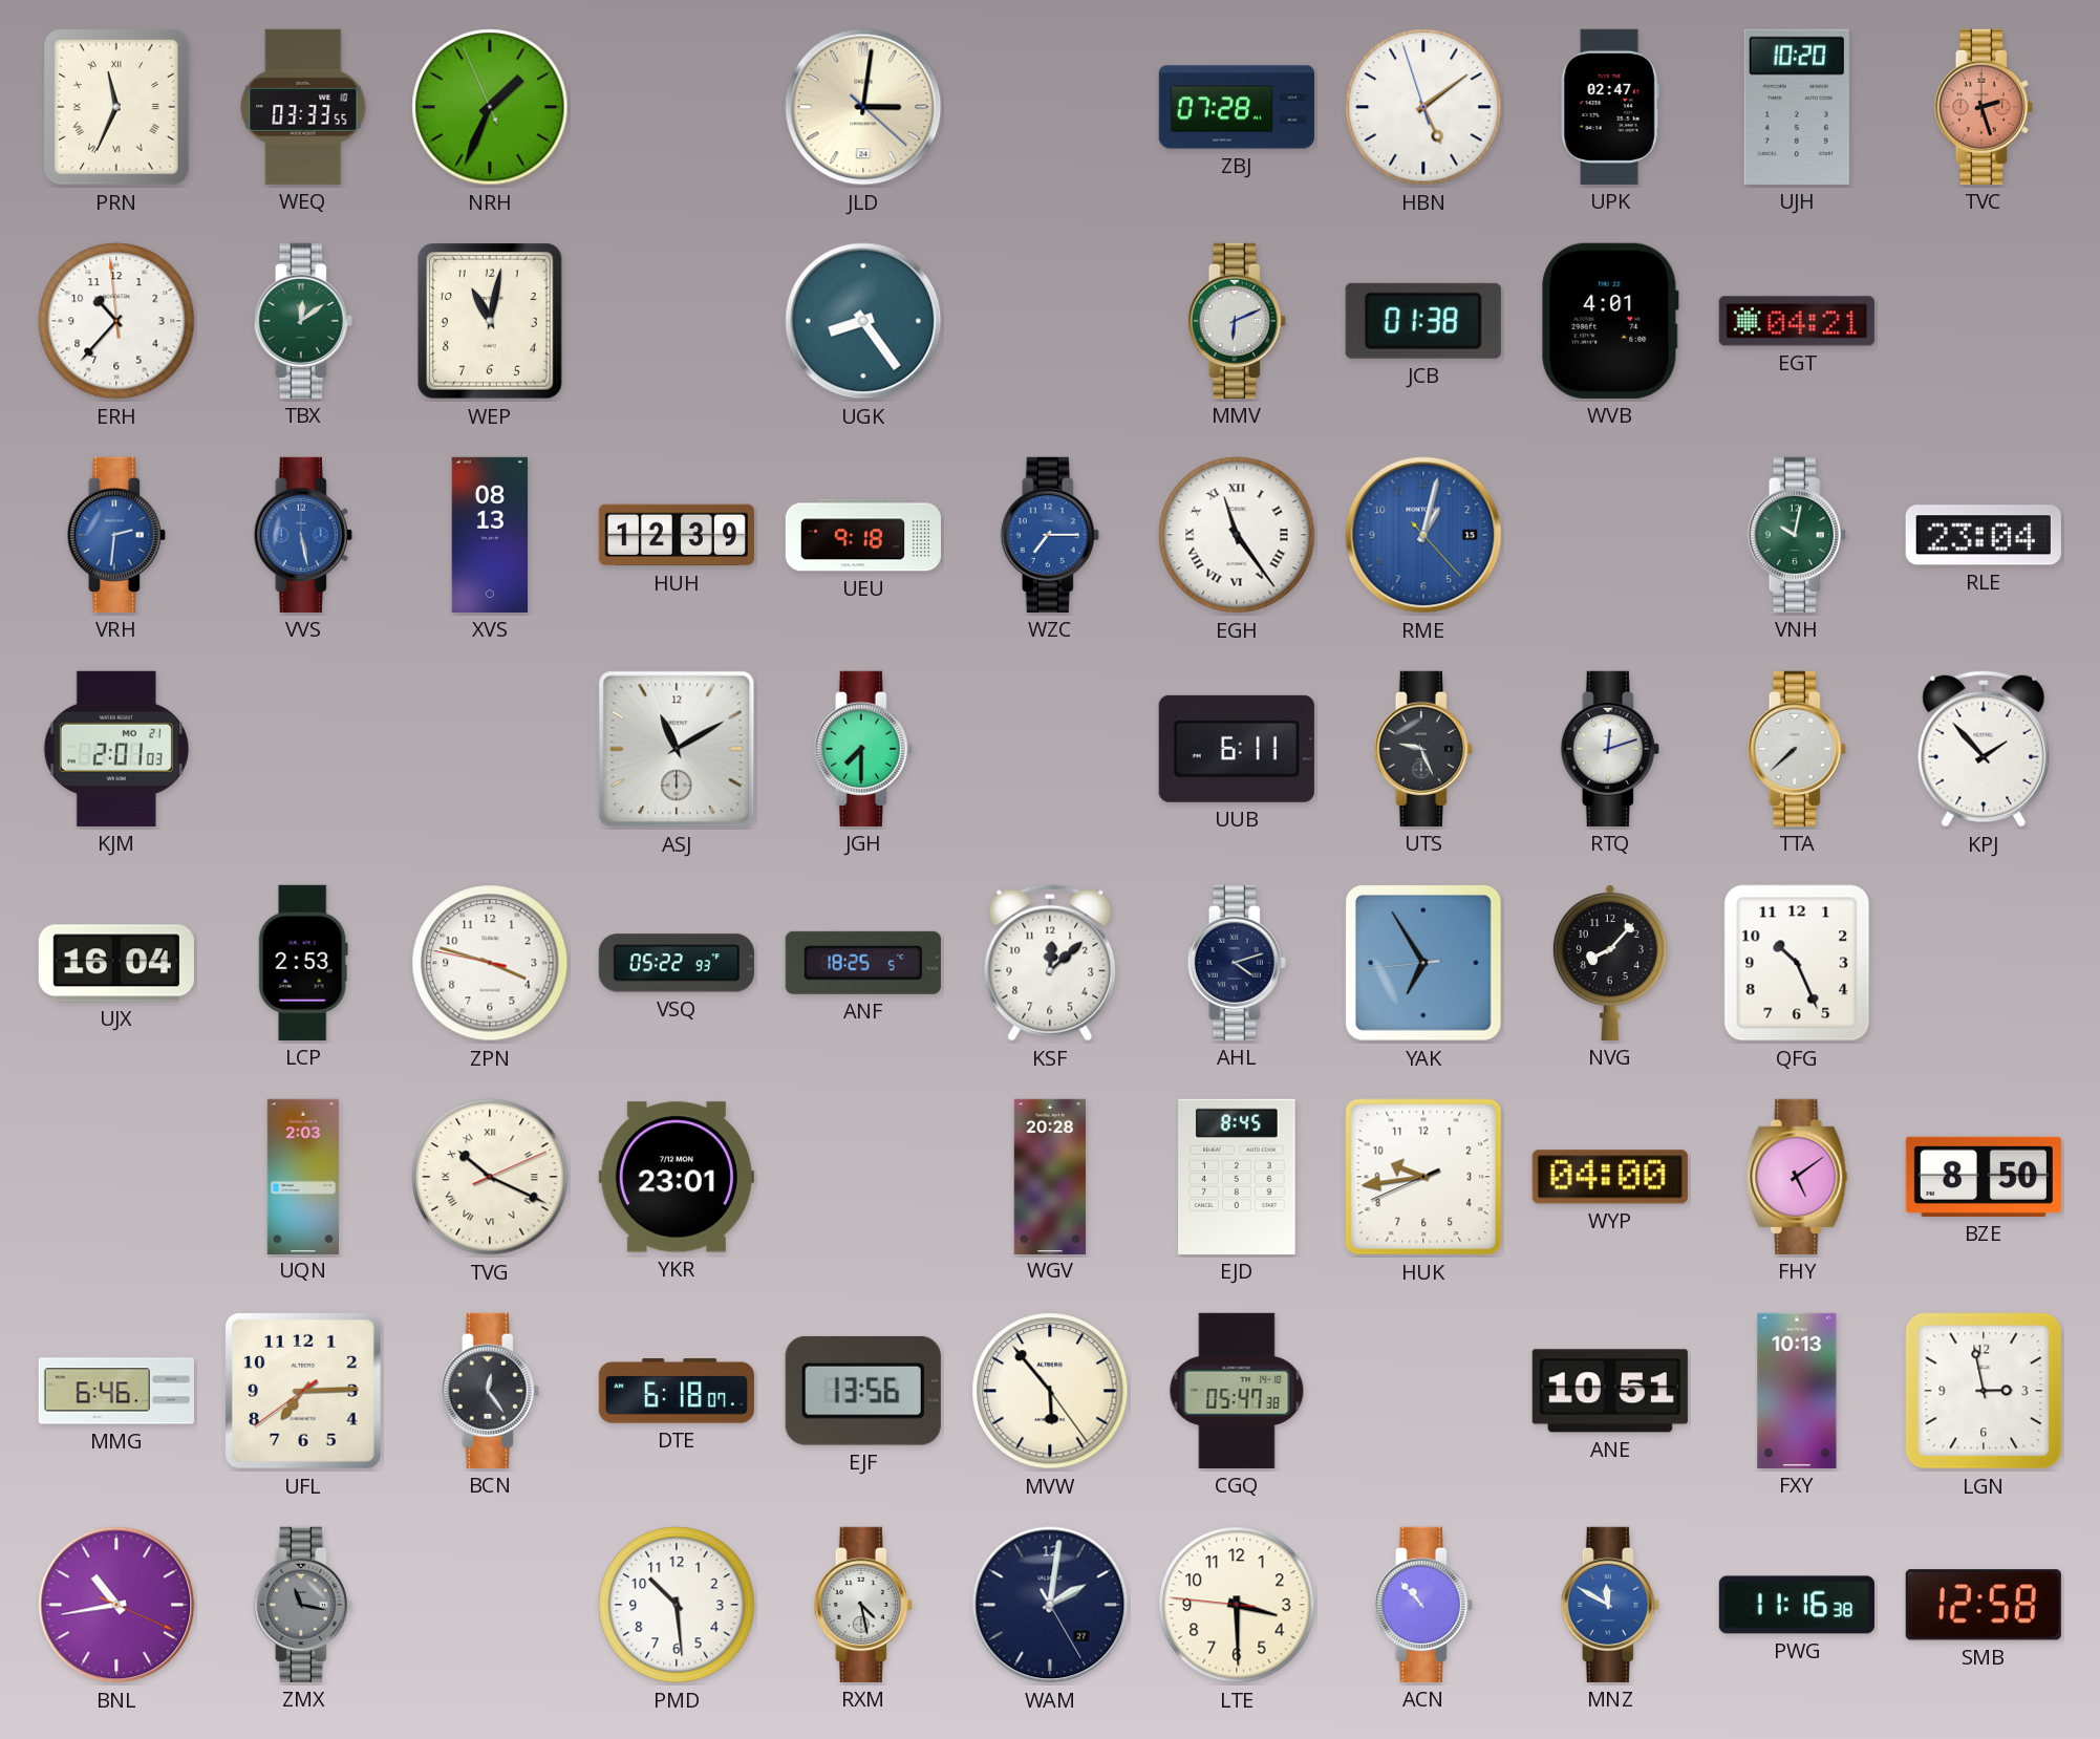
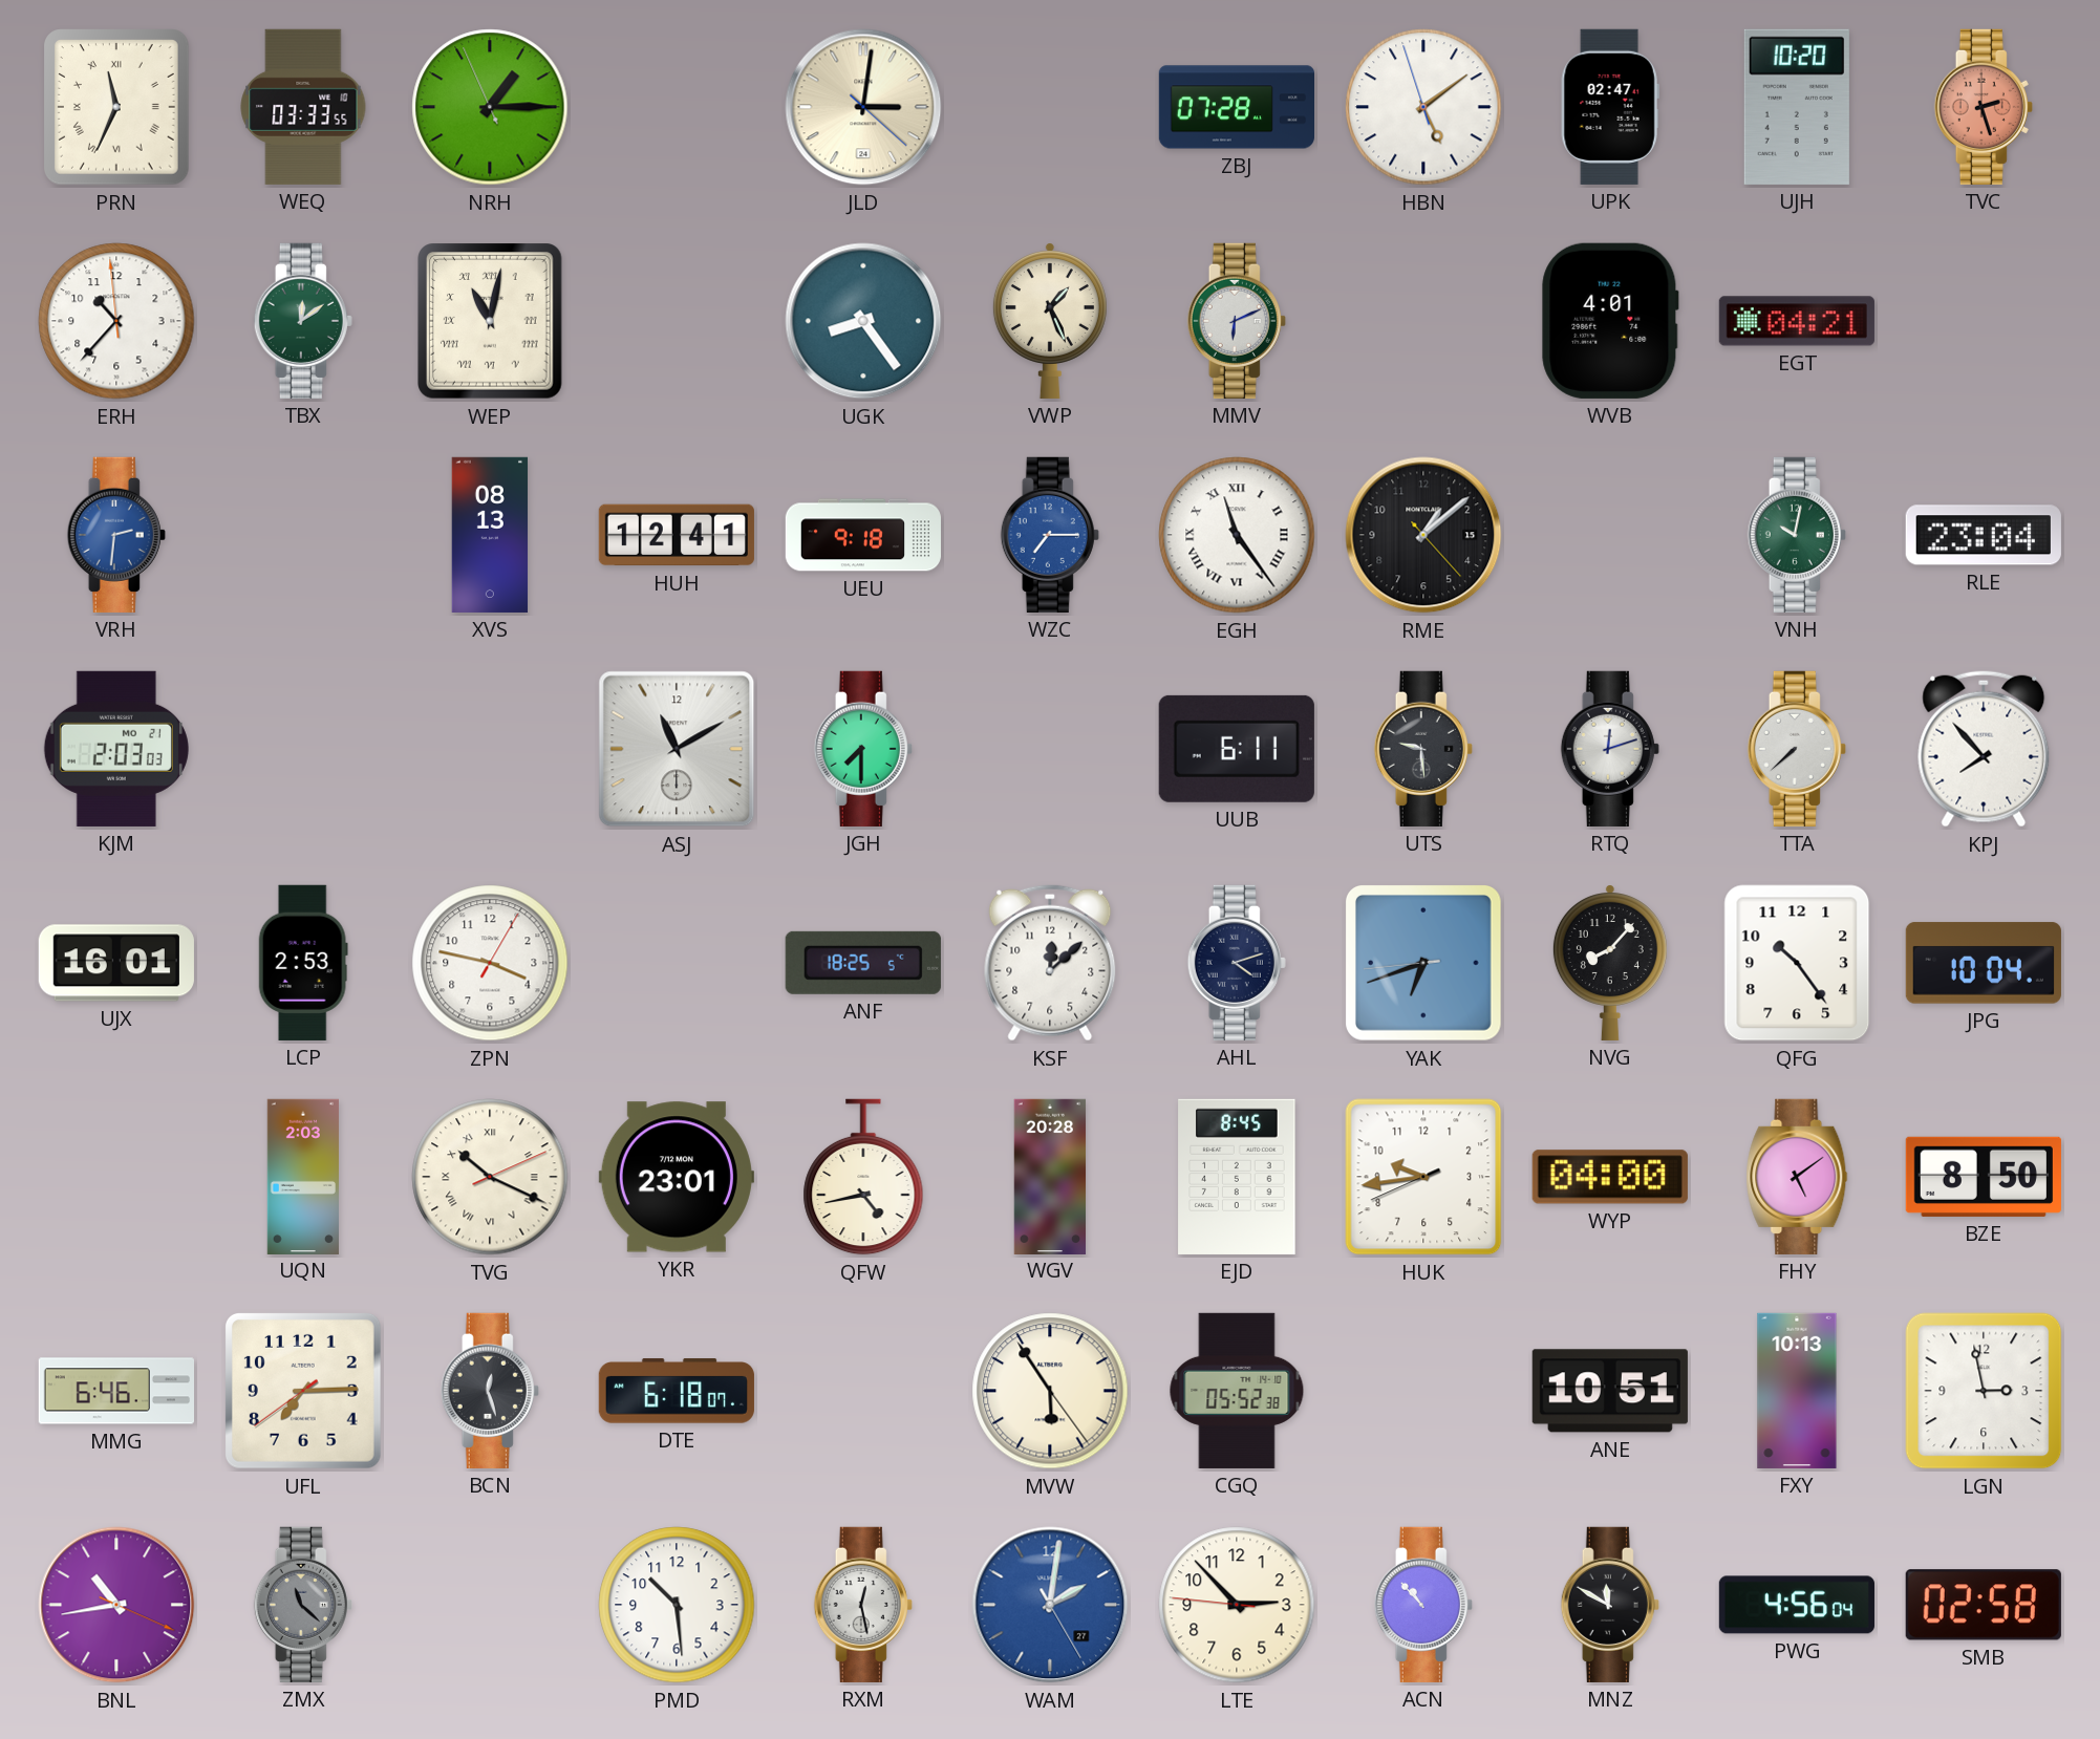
NRH: 1:33 -> 1:14 (490, 107)
WEP numerals: Arabic -> Roman (491, 321)
VWP: none -> 1:26 (1050, 321)
JCB: 01:38 -> none (1423, 321)
VVS: 5:28 -> none (303, 535)
HUH: 12:39 -> 12:41 (677, 535)
RME: 1:02 -> 1:08 (1423, 535)
RME dial: blue -> black (1423, 535)
KJM: 2:01 -> 2:03 (116, 749)
UTS: 9:26 -> 9:29 (1423, 749)
KPJ: 1:53 -> 7:53 (1984, 749)
UJX: 16:04 -> 16:01 (116, 963)
ZPN: 3:47:47 -> 3:47:05 (490, 963)
VSQ: 05:22 -> none (677, 963)
YAK: 6:54 -> 6:41 (1423, 963)
QFG: 10:26 -> 10:24 (1797, 963)
JPG: none -> 10:04 (1984, 963)
QFW: none -> 4:43 (863, 1177)
BCN: 12:24 -> 12:27 (490, 1391)
EJF: 13:56 -> none (863, 1391)
MVW: 5:53 -> 5:54 (1050, 1391)
CGQ: 05:47 -> 05:52 (1237, 1391)
ZMX: 11:17 -> 11:22 (303, 1605)
RXM: 4:28 -> 12:28 (863, 1605)
WAM dial: navy -> blue (1050, 1605)
LTE: 3:29 -> 2:52 (1237, 1605)
MNZ dial: blue -> black (1610, 1605)
PWG: 11:16 -> 4:56 (1797, 1605)
SMB: 12:58 -> 02:58 (1984, 1605)
